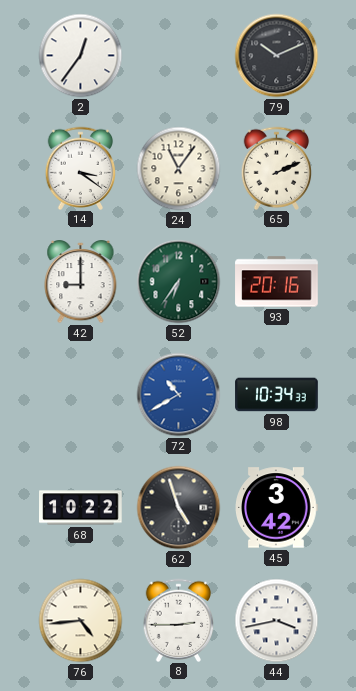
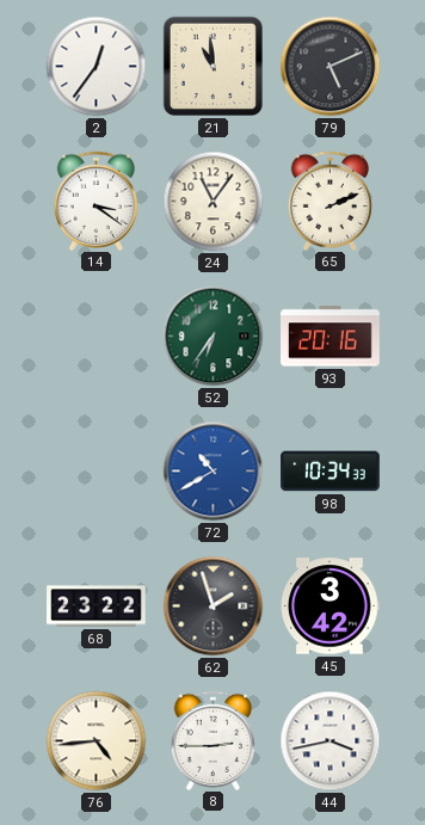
21: none -> 10:59 (213, 66)
79: 10:11 -> 5:11 (331, 67)
42: 9:00 -> none (81, 282)
68: 10:22 -> 23:22 (97, 607)
62: 4:57 -> 1:57 (214, 607)
